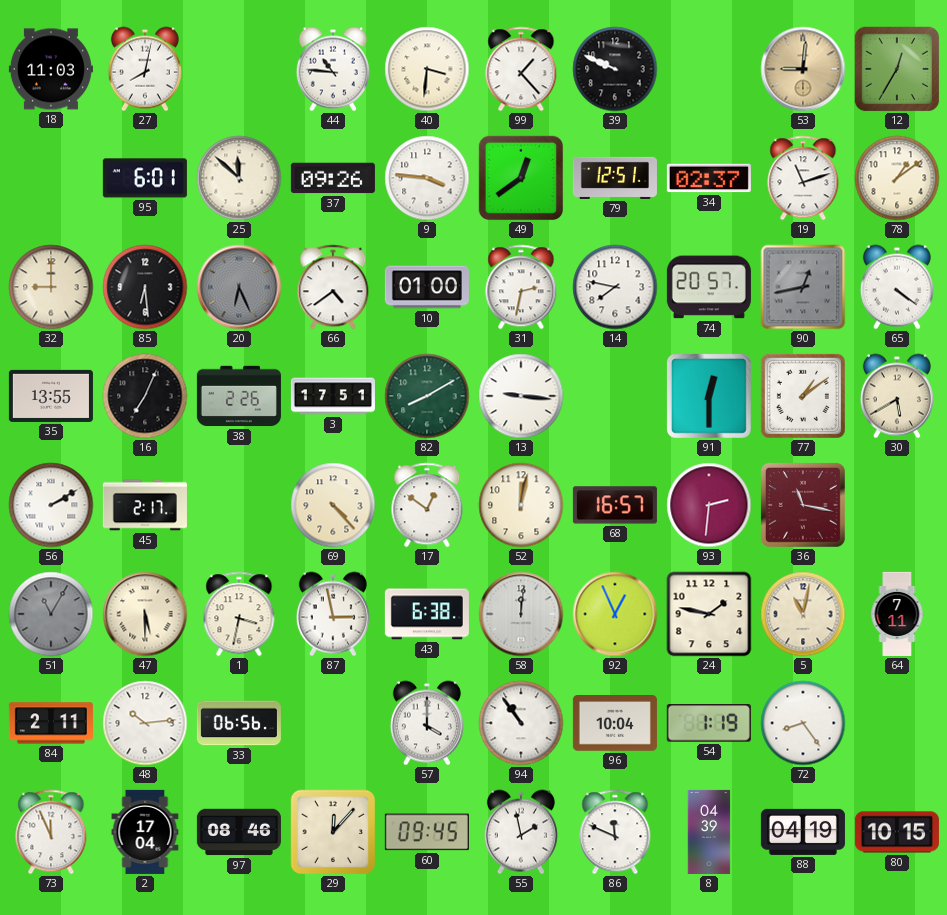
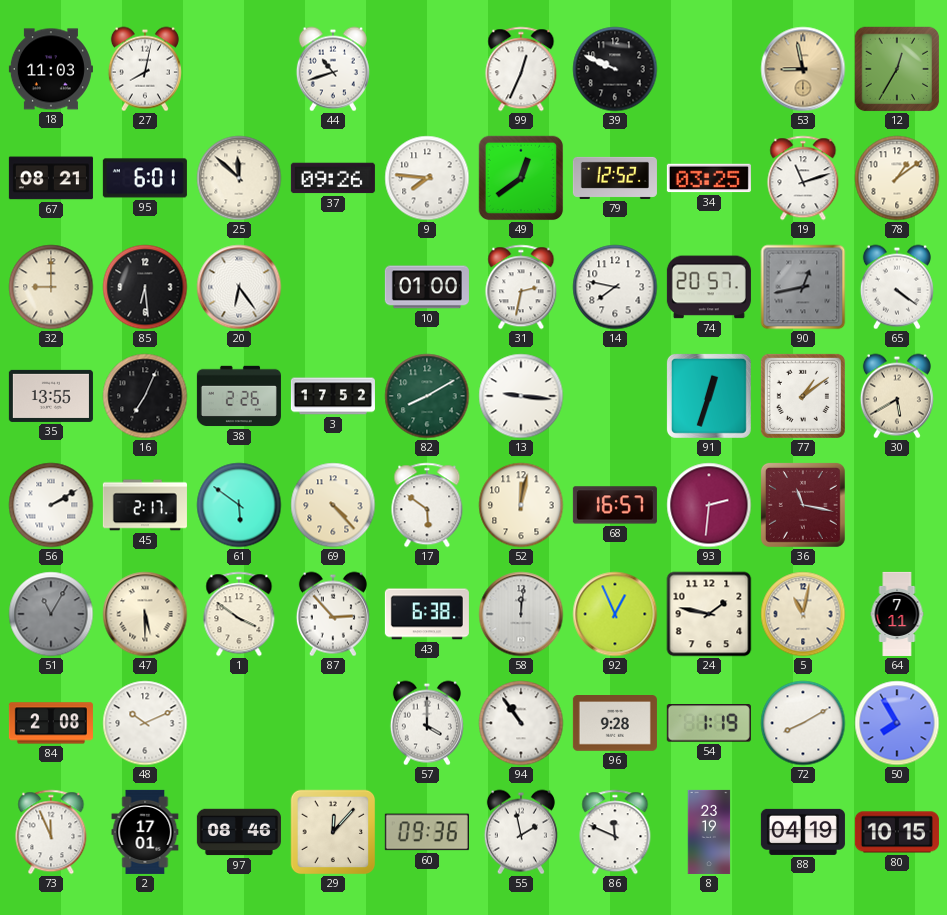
44: 10:46 -> 10:42 (333, 69)
40: 3:31 -> none (427, 69)
99: 1:23 -> 12:34 (521, 69)
53: 9:01 -> 8:58 (803, 69)
67: none -> 08:21 (51, 178)
9: 3:46 -> 7:46 (427, 178)
79: 12:51 -> 12:52 (615, 178)
34: 02:37 -> 03:25 (709, 178)
20: 6:26 -> 6:24 (239, 287)
20 dial: grey -> white (239, 287)
66: 4:39 -> none (333, 287)
3: 17:51 -> 17:52 (333, 396)
91: 12:30 -> 12:33 (709, 396)
61: none -> 5:51 (239, 505)
17: 12:51 -> 5:51 (427, 505)
1: 3:32 -> 3:51 (239, 614)
87: 2:58 -> 2:53 (333, 614)
84: 2:11 -> 2:08 (51, 723)
48: 10:14 -> 10:11 (145, 723)
33: 06:56 -> none (239, 723)
96: 10:04 -> 9:28 (615, 723)
72: 8:24 -> 8:10 (803, 723)
50: none -> 7:55 (897, 723)
2: 17:04 -> 17:01 (145, 832)
60: 09:45 -> 09:36 (427, 832)
8: 04:39 -> 23:19 (709, 832)
